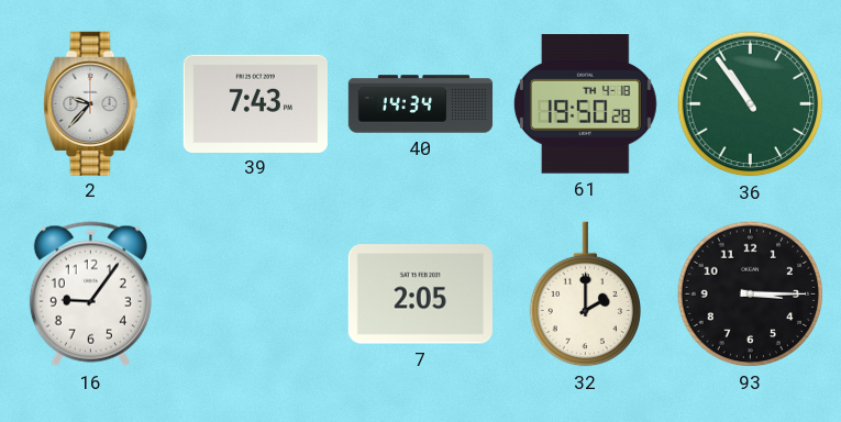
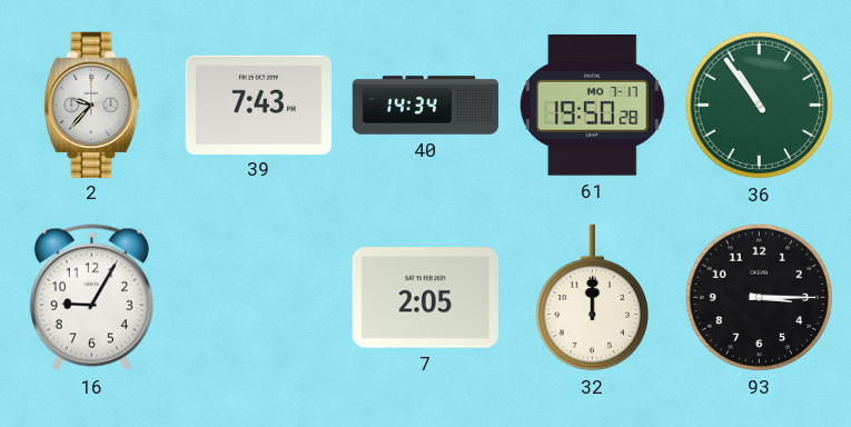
61 date: TH 4-18 -> MO 7-17 (592, 106)
16: 9:06 -> 9:05 (91, 298)
32: 2:00 -> 12:00 (593, 298)
